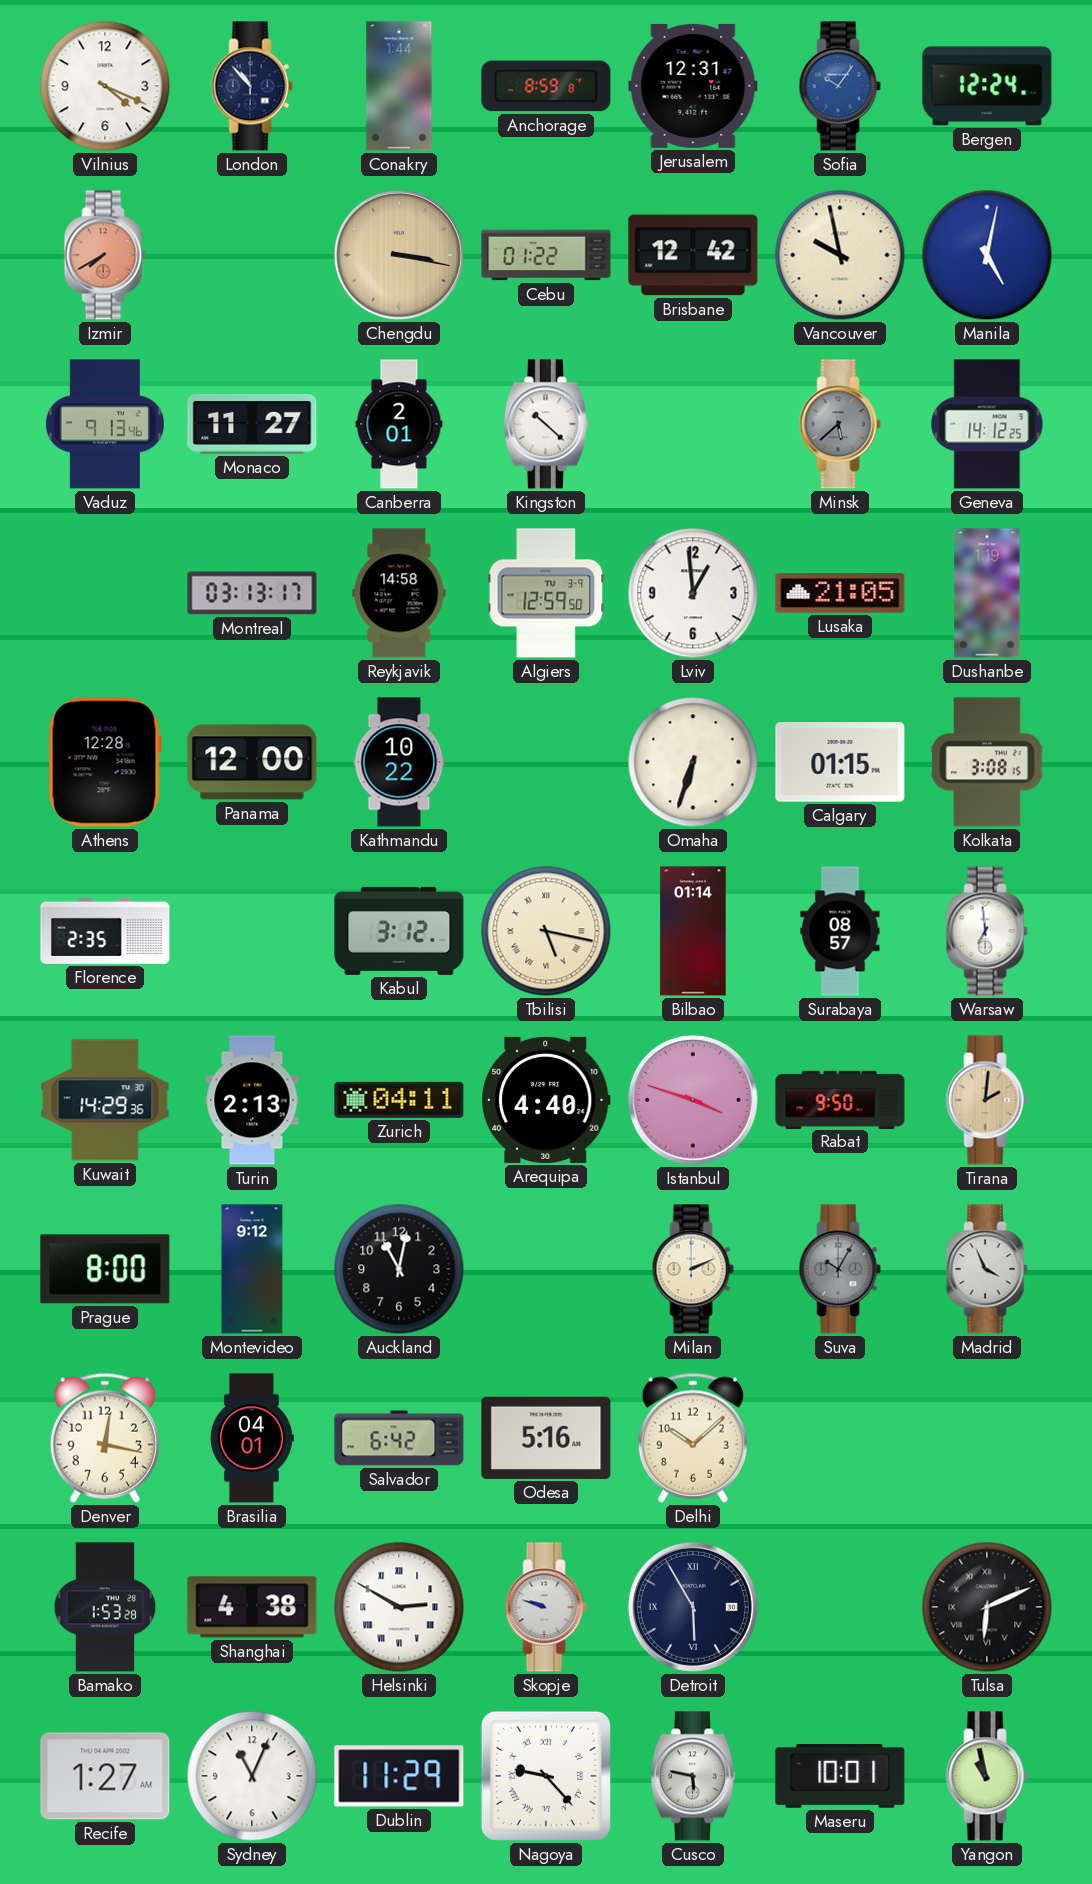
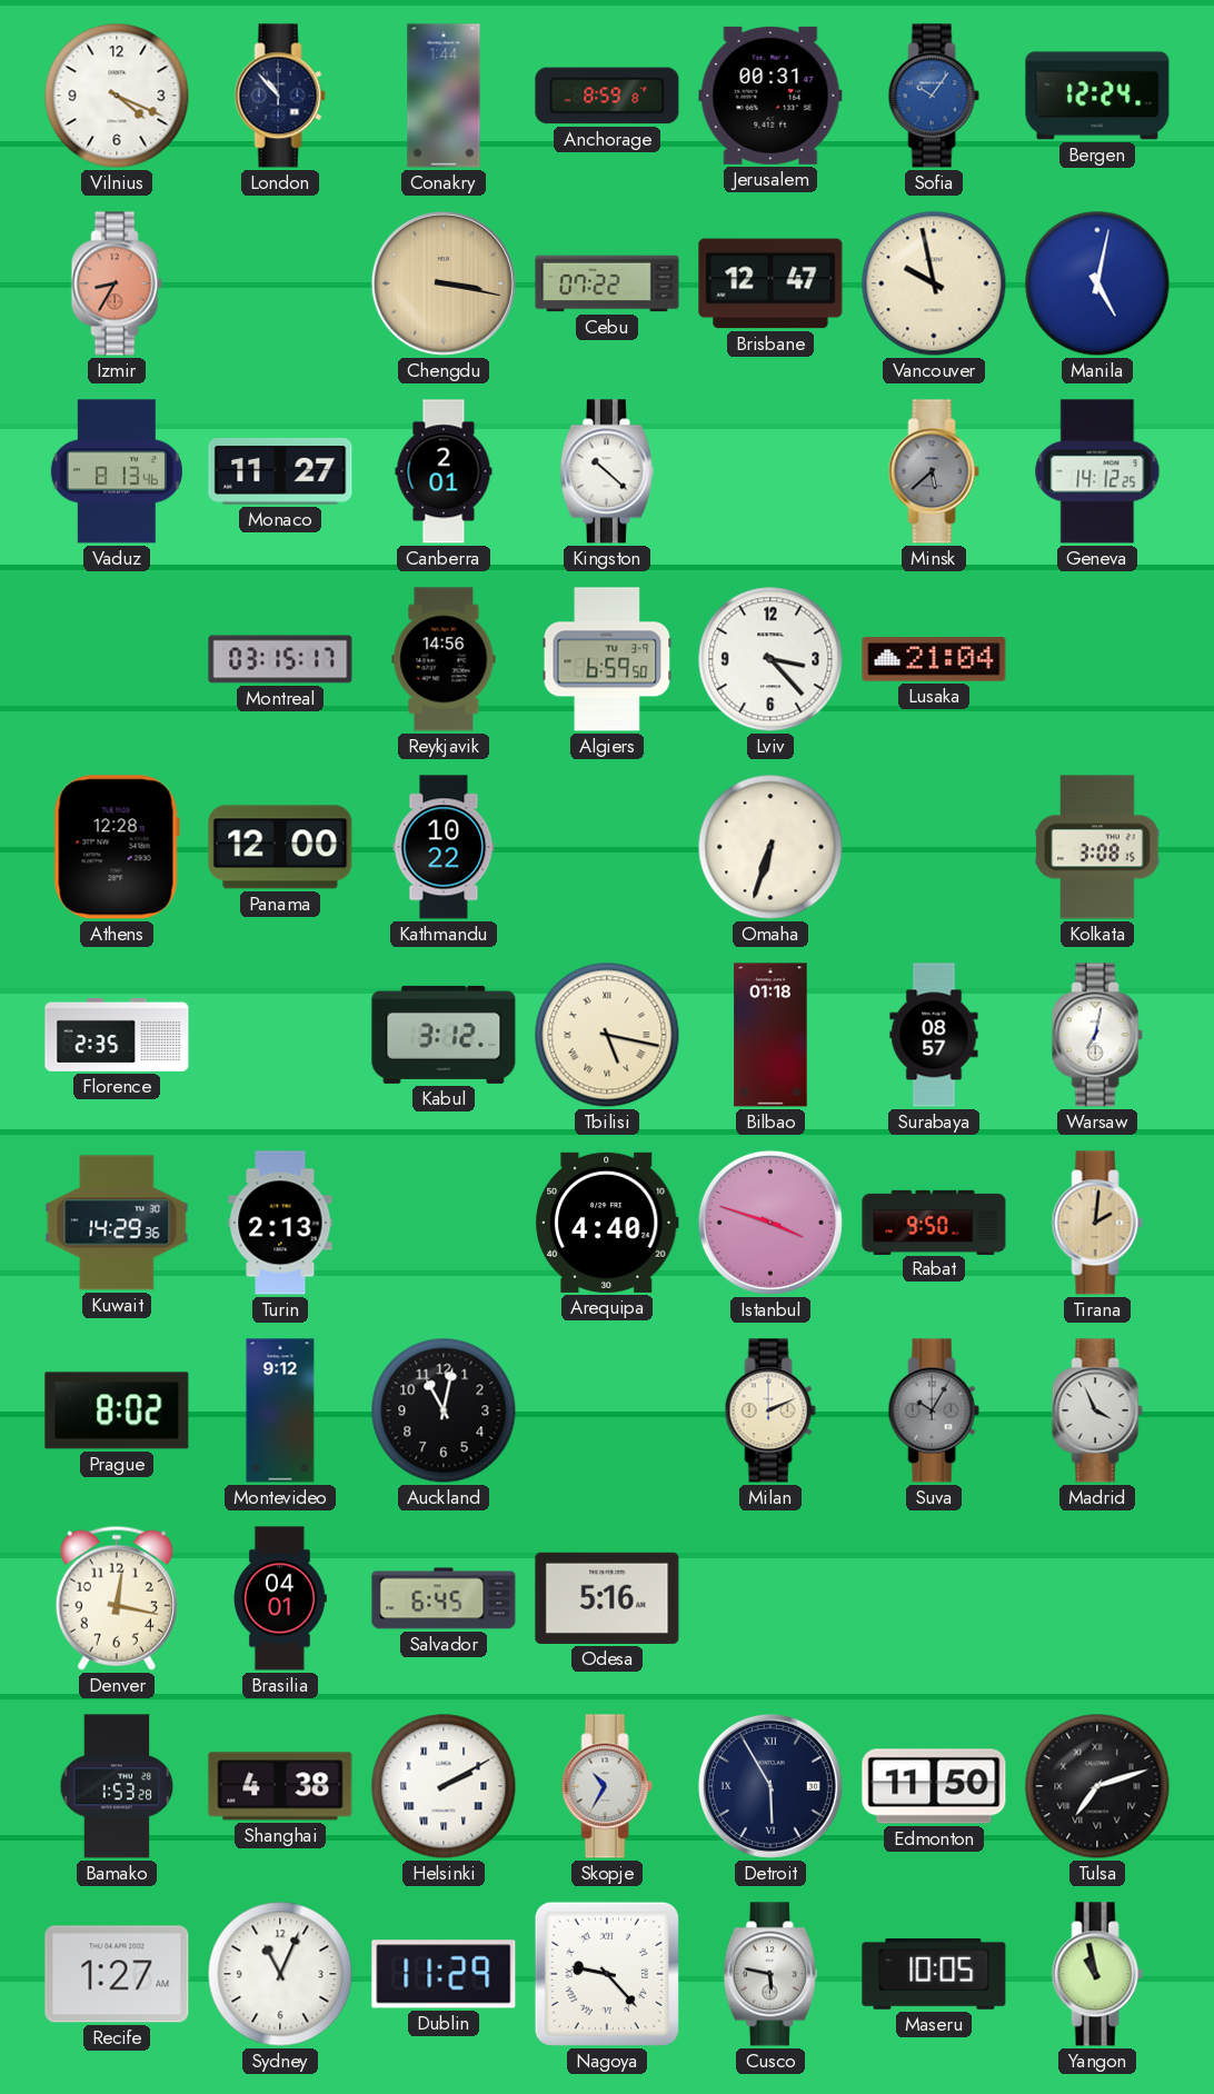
Jerusalem: 12:31 -> 00:31 (770, 96)
Izmir: 7:40 -> 8:35 (117, 283)
Cebu: 01:22 -> 07:22 (607, 283)
Brisbane: 12:42 -> 12:47 (770, 283)
Vaduz: 9:13 -> 8:13 (117, 471)
Montreal: 03:13 -> 03:15 (280, 659)
Reykjavik: 14:58 -> 14:56 (444, 659)
Algiers: 12:59 -> 6:59 (607, 659)
Lviv: 12:59 -> 3:23 (770, 659)
Lusaka: 21:05 -> 21:04 (934, 659)
Dushanbe: 1:19 -> none (987, 593)
Calgary: 01:15 -> none (840, 762)
Bilbao: 01:14 -> 01:18 (770, 1035)
Warsaw: 6:59 -> 7:02 (1097, 1035)
Zurich: 04:11 -> none (399, 1100)
Prague: 8:00 -> 8:02 (117, 1410)
Salvador: 6:42 -> 6:45 (444, 1598)
Delhi: 10:08 -> none (693, 1438)
Helsinki: 2:50 -> 2:10 (444, 1786)
Skopje: 9:48 -> 10:35 (607, 1786)
Edmonton: none -> 11:50 (934, 1786)
Tulsa: 6:11 -> 7:12 (1097, 1786)
Maseru: 10:01 -> 10:05 (934, 1975)
